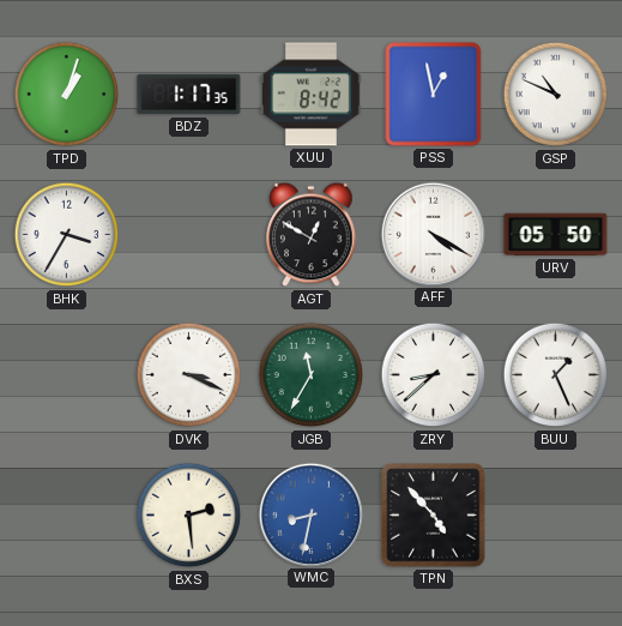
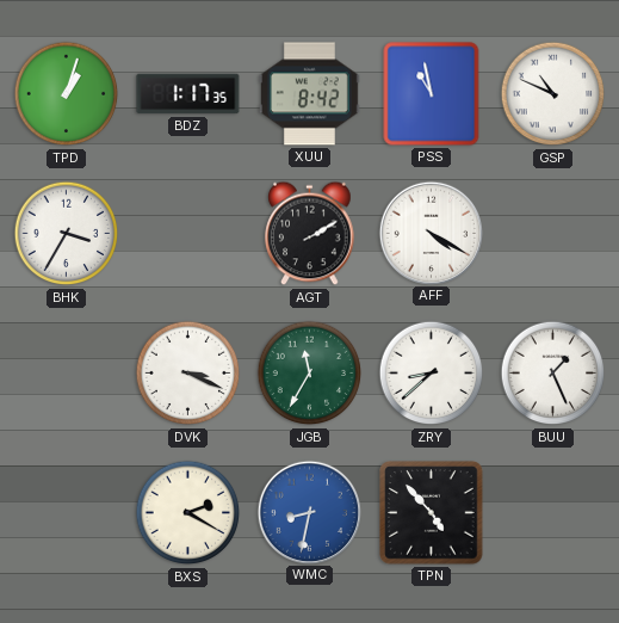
PSS: 12:58 -> 10:58 (432, 94)
AGT: 12:50 -> 2:10 (310, 234)
URV: 05:50 -> none (556, 235)
BXS: 2:29 -> 2:20 (188, 513)
